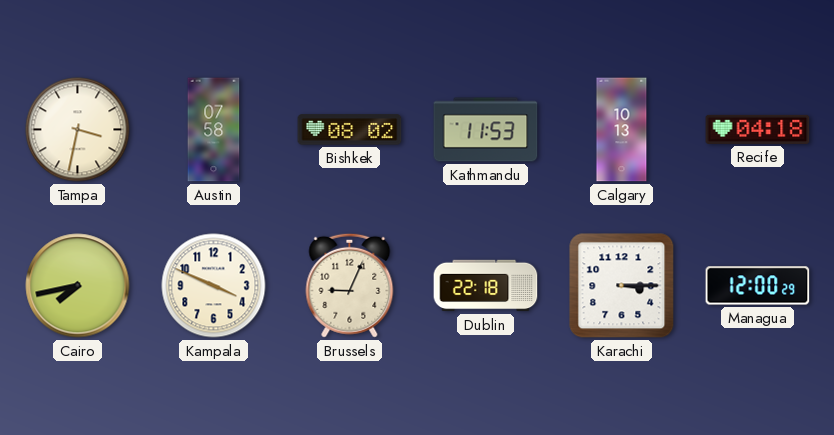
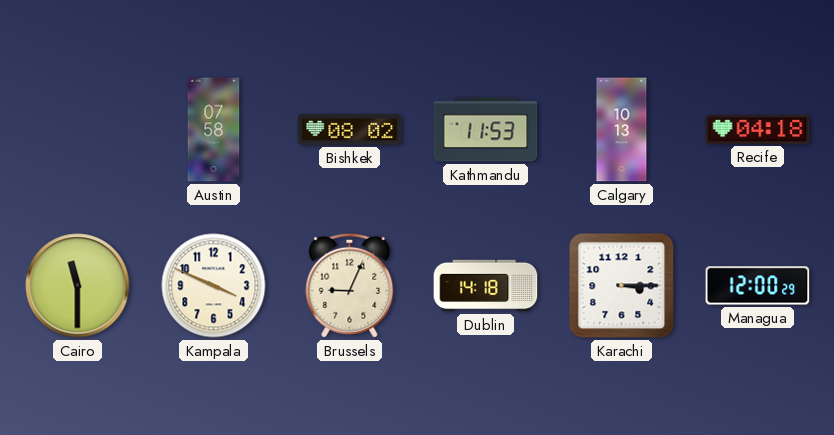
Tampa: 3:32 -> none (78, 130)
Cairo: 7:43 -> 11:30 (78, 286)
Dublin: 22:18 -> 14:18 (486, 286)
